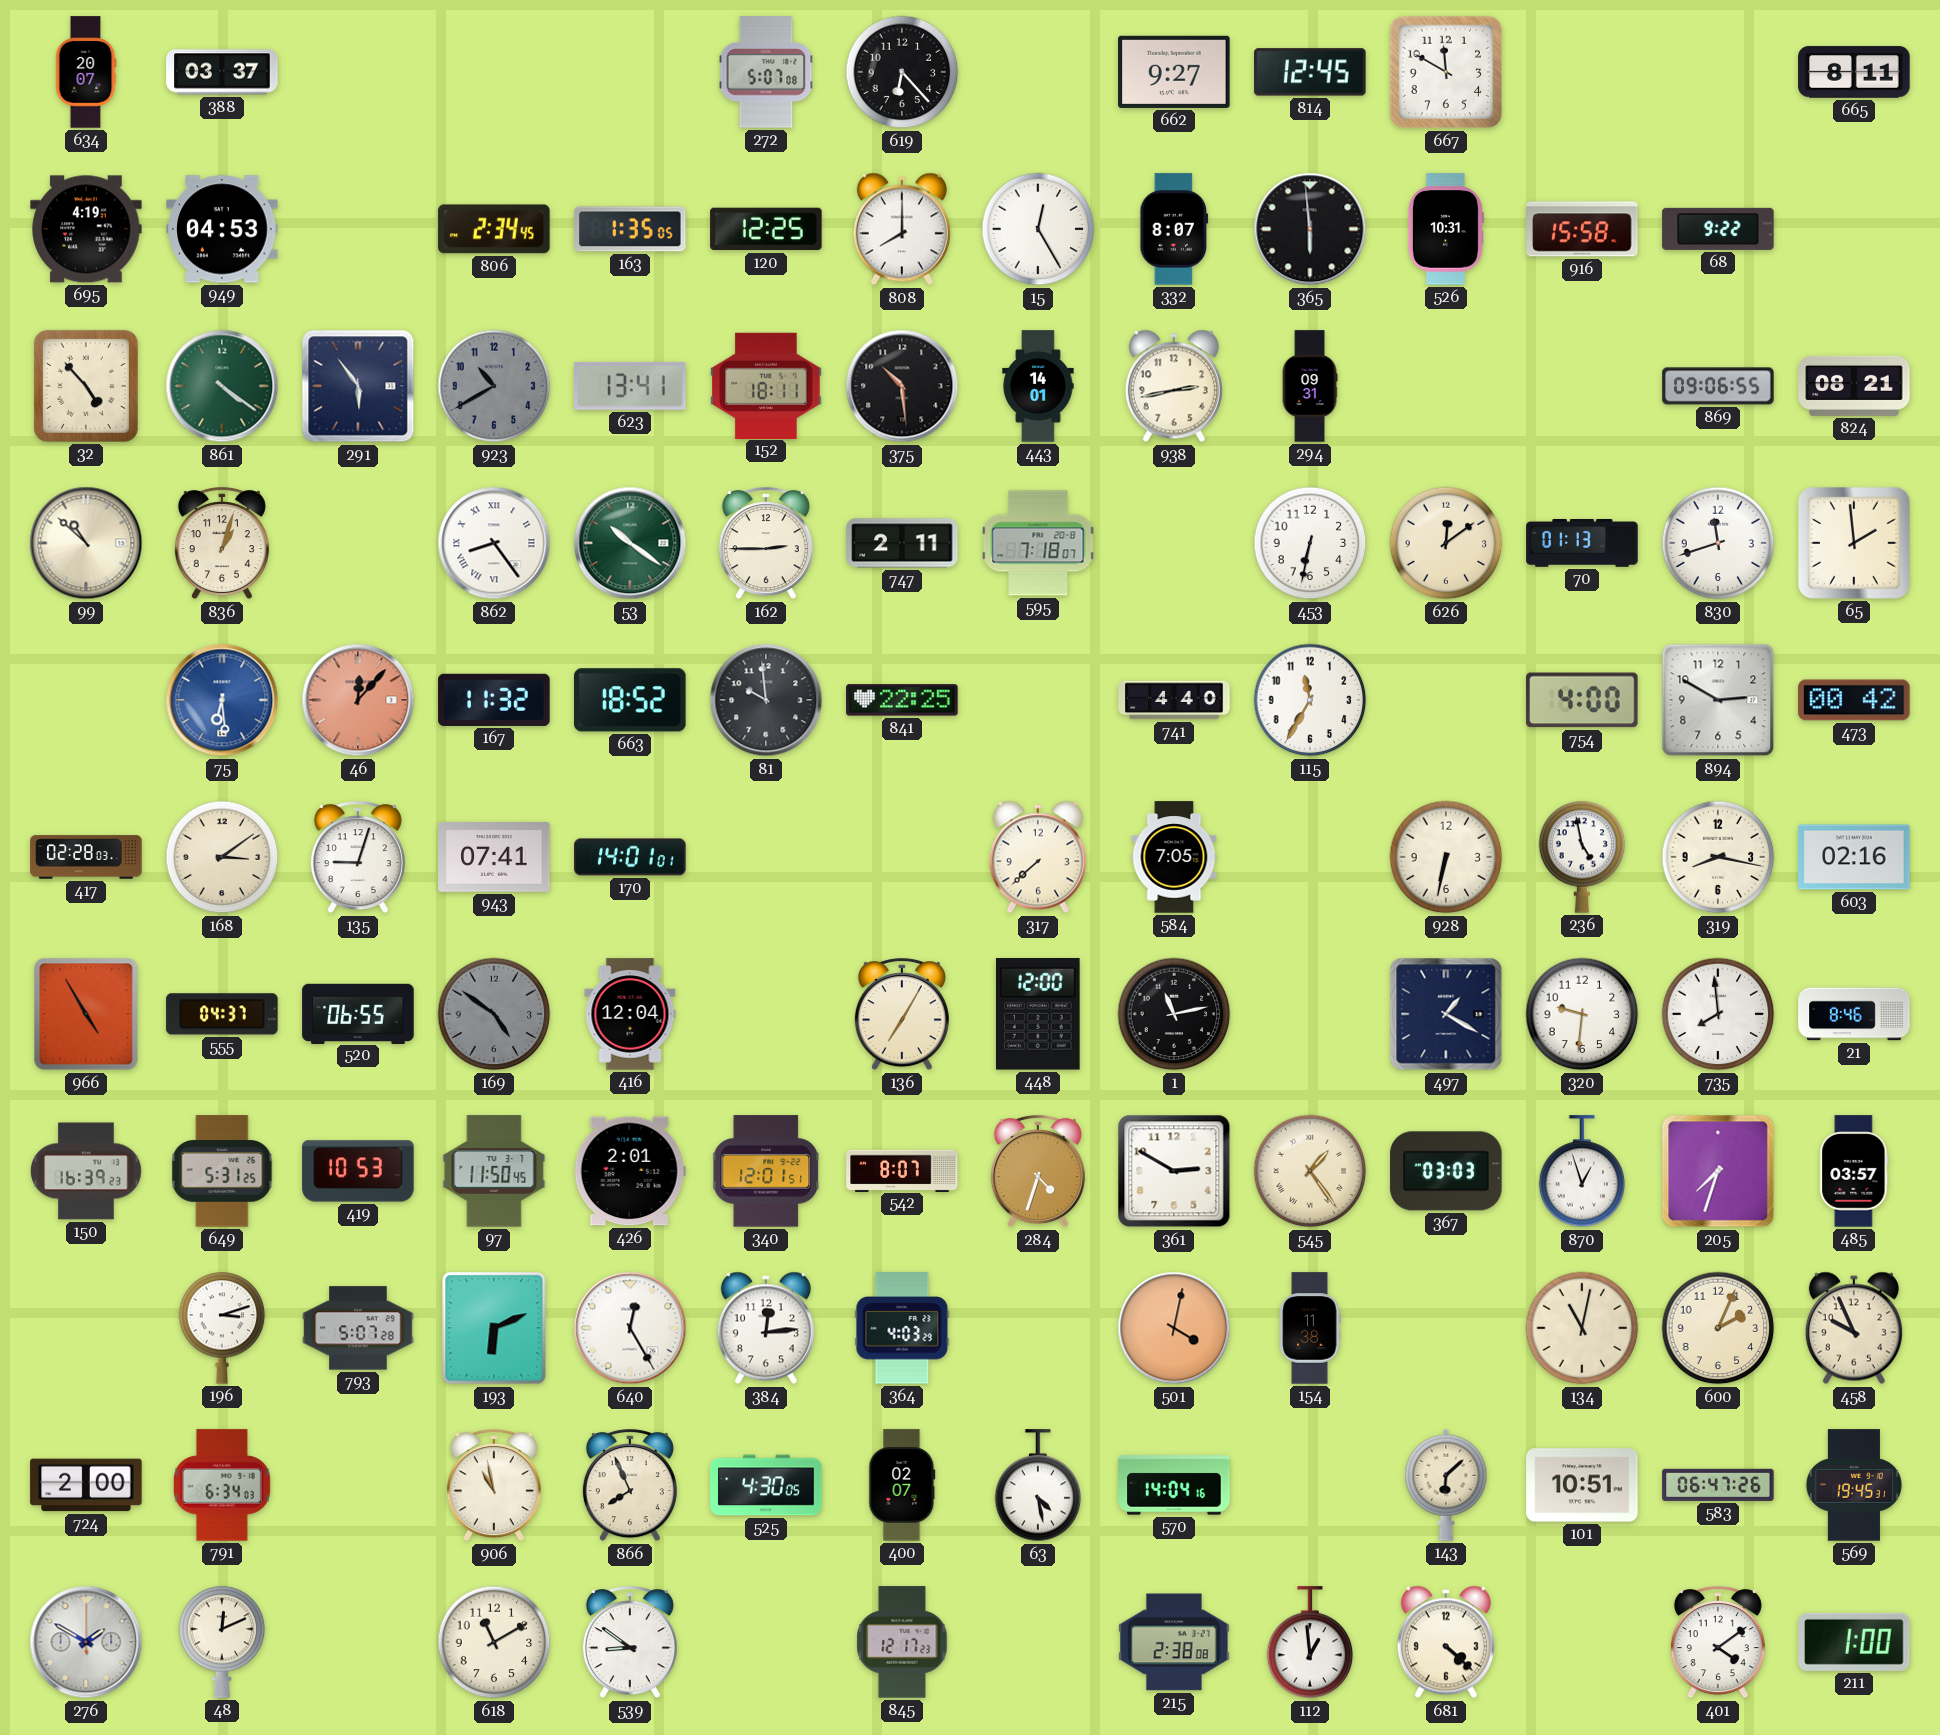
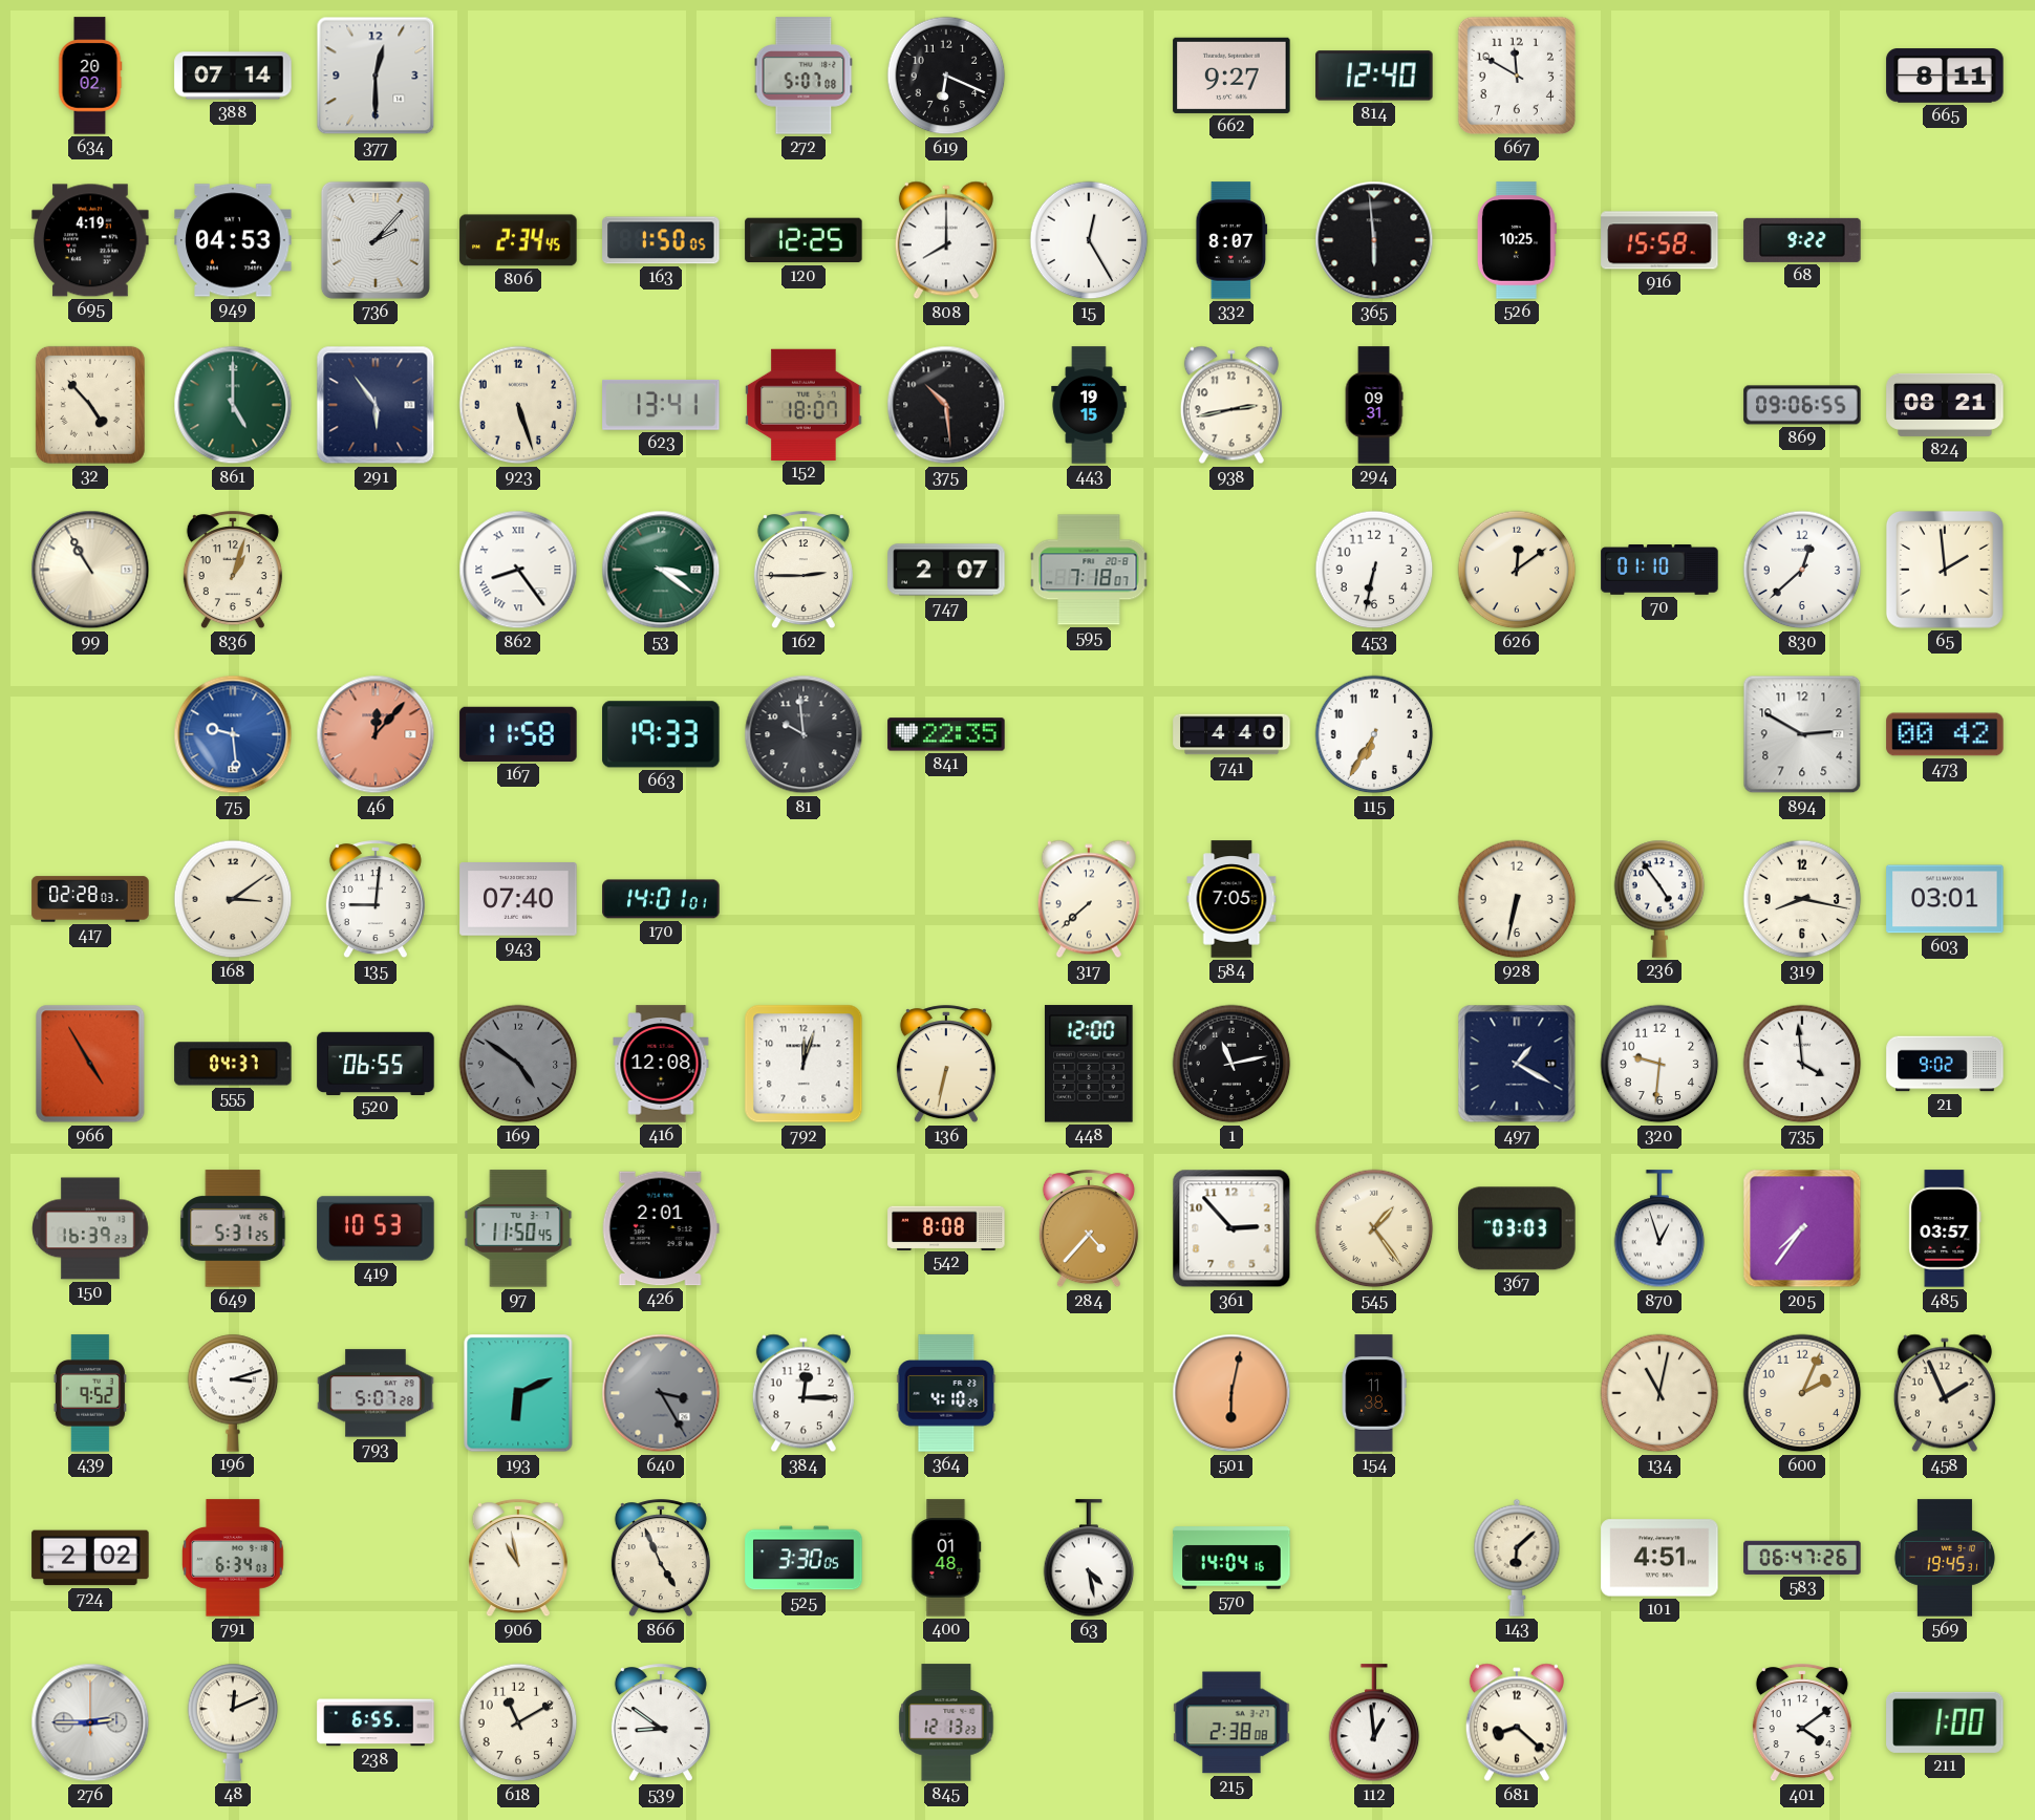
634: 20:07 -> 20:02 (90, 76)
388: 03:37 -> 07:14 (233, 76)
377: none -> 12:30 (376, 76)
619: 6:23 -> 6:19 (946, 76)
814: 12:45 -> 12:40 (1374, 76)
736: none -> 2:07 (376, 240)
163: 1:35 -> 1:50 (661, 240)
526: 10:31 -> 10:25 (1517, 240)
861: 4:21 -> 5:00 (233, 405)
923: 10:40 -> 5:27 (518, 405)
923 dial: grey -> cream (518, 405)
152: 18:11 -> 18:07 (804, 404)
443: 14:01 -> 19:15 (1089, 405)
99: 10:52 -> 10:55 (90, 570)
53: 10:21 -> 3:21 (661, 570)
747: 2:11 -> 2:07 (946, 570)
70: 01:13 -> 01:10 (1659, 570)
830: 11:42 -> 12:38 (1802, 570)
75: 6:29 -> 9:29 (233, 734)
167: 11:32 -> 11:58 (518, 734)
663: 18:52 -> 19:33 (661, 734)
841: 22:25 -> 22:35 (946, 734)
115: 11:35 -> 6:35 (1374, 734)
754: 4:00 -> none (1582, 700)
135: 9:03 -> 9:01 (376, 900)
943: 07:41 -> 07:40 (518, 900)
236: 4:58 -> 4:54 (1659, 899)
603: 02:16 -> 03:01 (1945, 899)
416: 12:04 -> 12:08 (661, 1064)
792: none -> 12:03 (804, 1064)
136: 7:05 -> 6:32 (946, 1065)
735: 7:59 -> 3:59 (1802, 1064)
21: 8:46 -> 9:02 (1945, 1064)
340: 12:01 -> none (767, 1171)
542: 8:07 -> 8:08 (946, 1227)
284: 4:33 -> 4:37 (1089, 1229)
361: 2:50 -> 2:53 (1231, 1228)
205: 7:33 -> 7:36 (1802, 1228)
439: none -> 9:52 (90, 1393)
640: 12:25 -> 3:25 (661, 1393)
640 dial: white -> grey (661, 1393)
384: 12:14 -> 12:15 (804, 1393)
364: 4:03 -> 4:10 (946, 1393)
501: 4:02 -> 6:02 (1231, 1393)
458: 9:56 -> 1:56 (1945, 1393)
724: 2:00 -> 2:02 (90, 1558)
866: 7:56 -> 4:56 (661, 1559)
525: 4:30 -> 3:30 (804, 1558)
400: 02:07 -> 01:48 (946, 1558)
101: 10:51 -> 4:51 (1659, 1558)
276: 1:50 -> 2:45 (90, 1722)
238: none -> 6:55 (376, 1722)
845: 12:17 -> 12:13 (946, 1722)
681: 4:22 -> 8:22 (1517, 1722)
